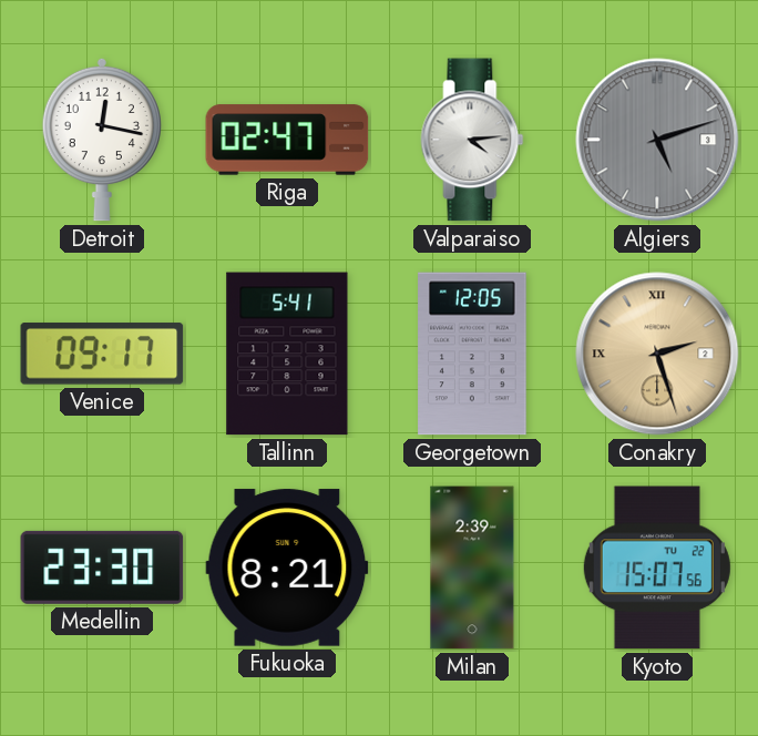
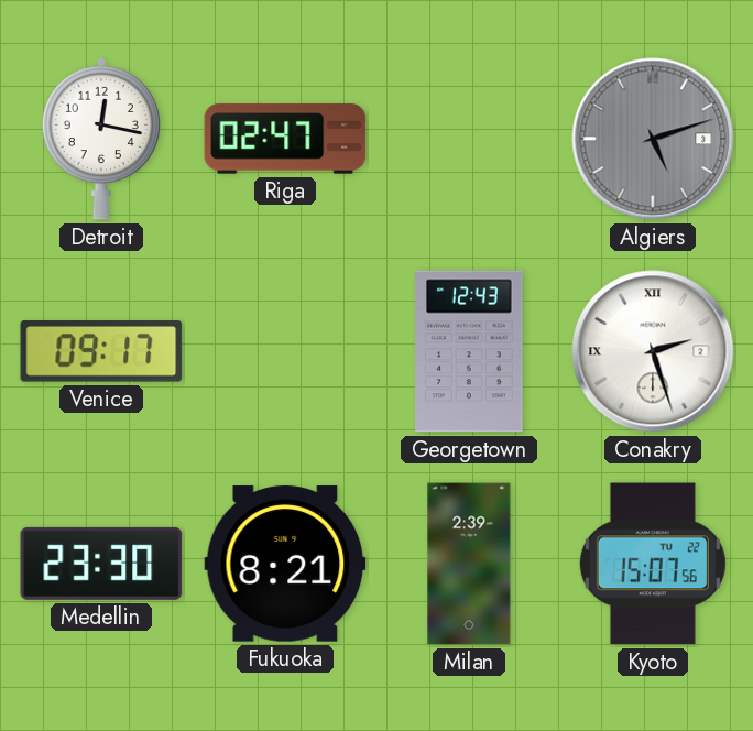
Valparaiso: 4:14 -> none (472, 140)
Tallinn: 5:41 -> none (287, 354)
Georgetown: 12:05 -> 12:43 (469, 351)
Conakry dial: champagne -> white (653, 351)
